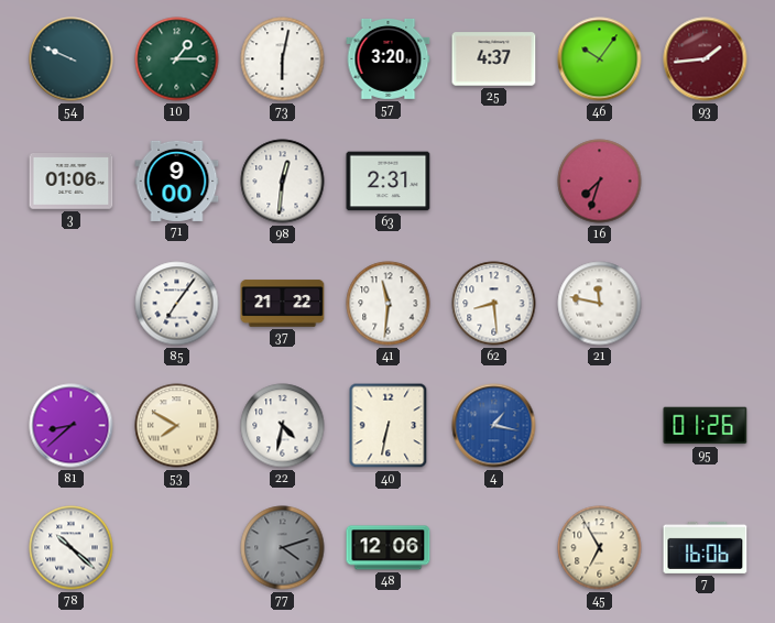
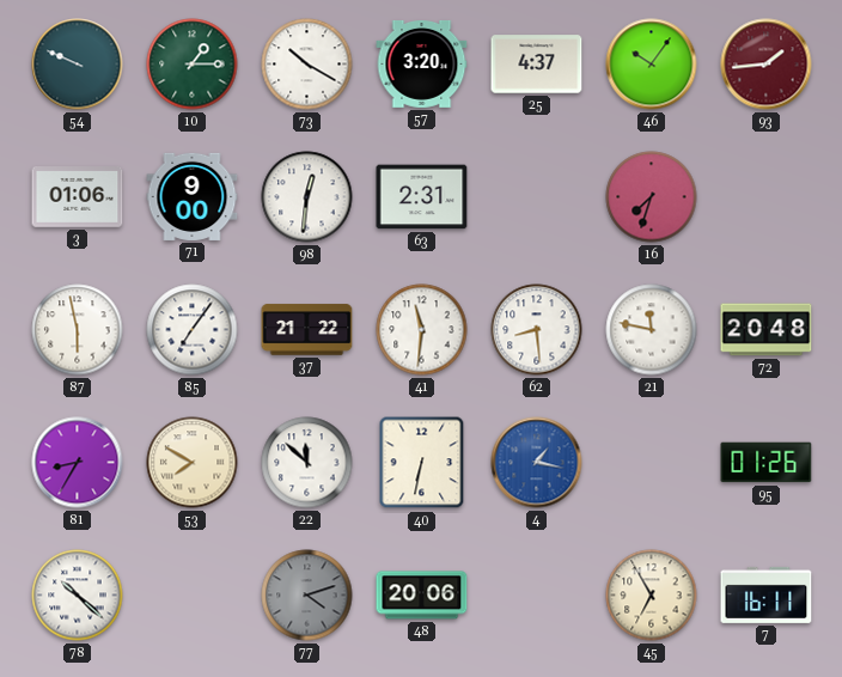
73: 6:02 -> 10:20 (307, 65)
87: none -> 5:58 (78, 330)
72: none -> 20:48 (767, 330)
81: 8:38 -> 8:35 (78, 463)
22: 4:32 -> 11:52 (307, 463)
48: 12:06 -> 20:06 (422, 596)
7: 16:06 -> 16:11 (767, 594)
